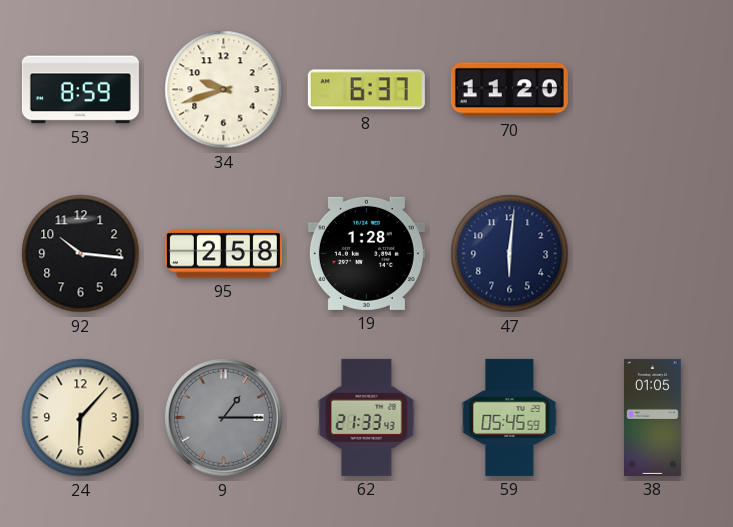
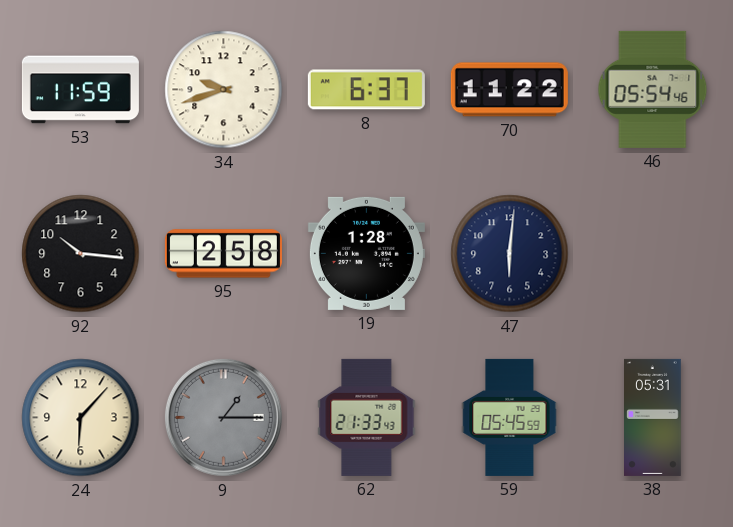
53: 8:59 -> 11:59 (80, 90)
70: 11:20 -> 11:22 (509, 90)
46: none -> 05:54 (653, 89)
38: 01:05 -> 05:31 (653, 417)
